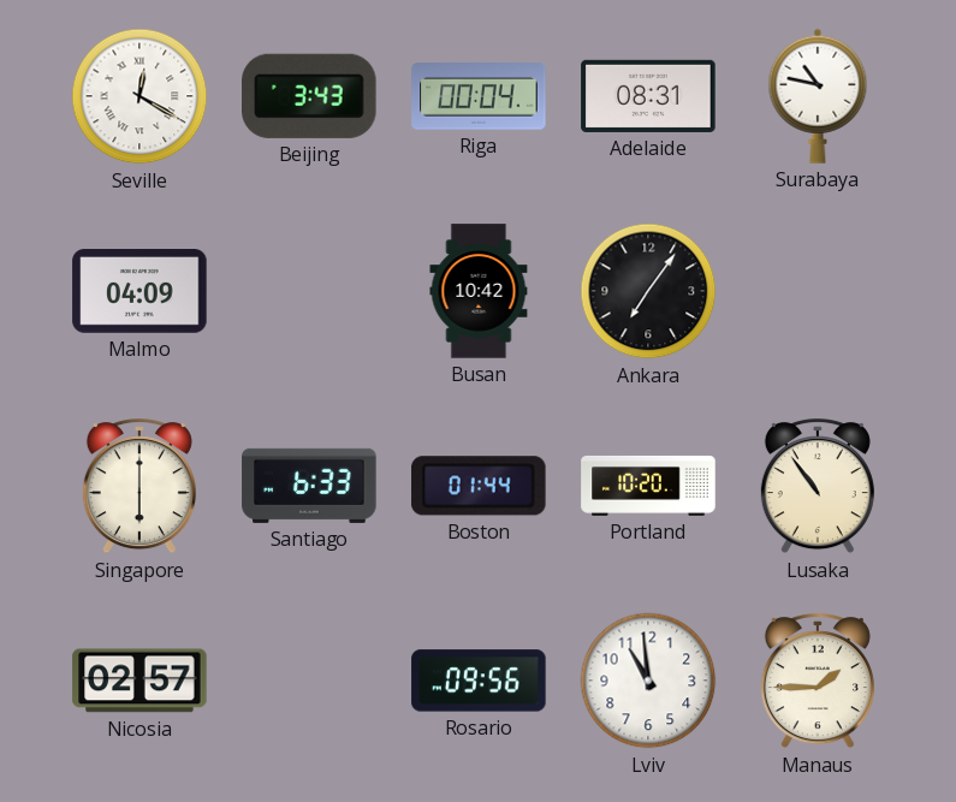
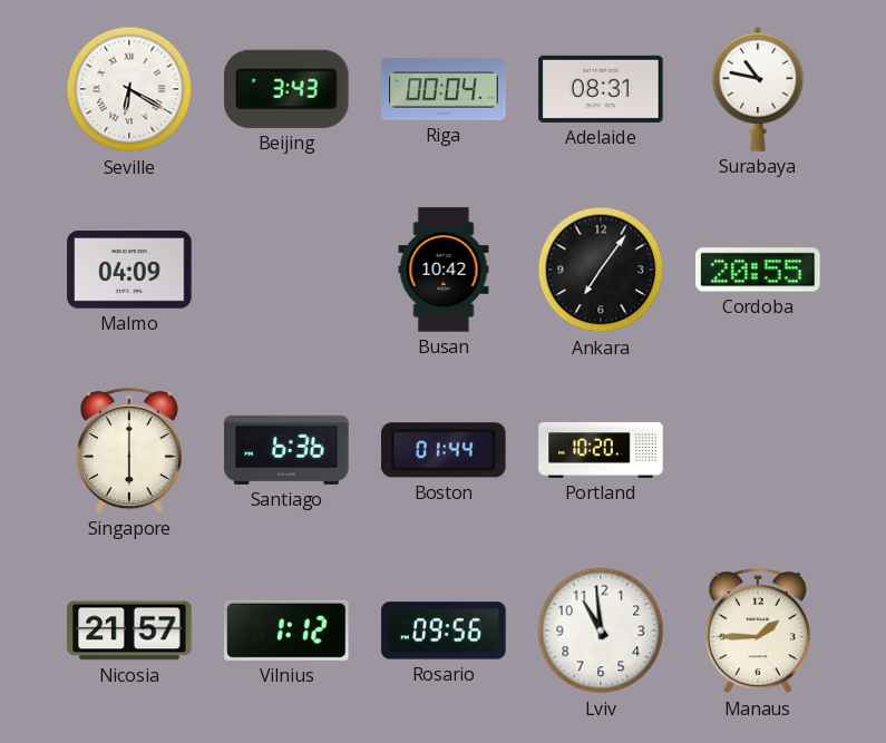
Seville: 12:20 -> 6:20 (129, 89)
Cordoba: none -> 20:55 (758, 270)
Santiago: 6:33 -> 6:36 (286, 450)
Lusaka: 10:54 -> none (818, 487)
Nicosia: 02:57 -> 21:57 (129, 630)
Vilnius: none -> 1:12 (286, 630)
